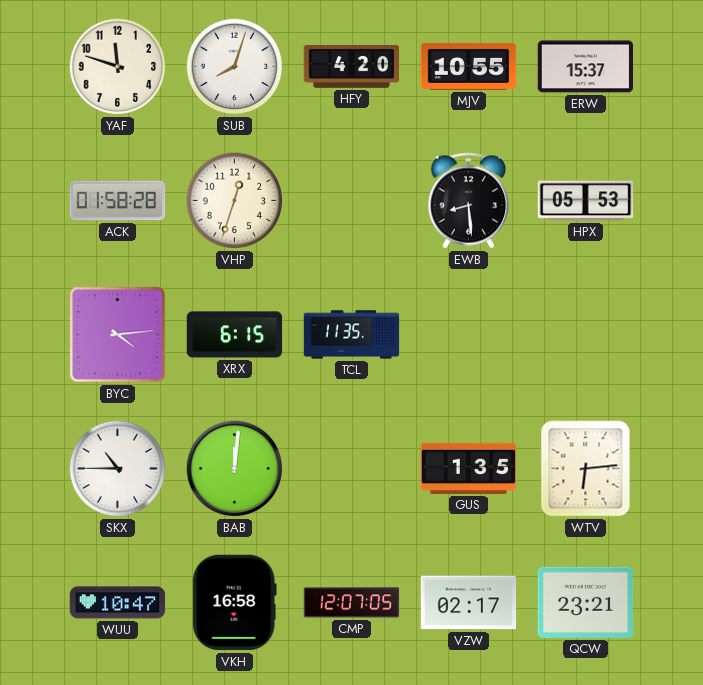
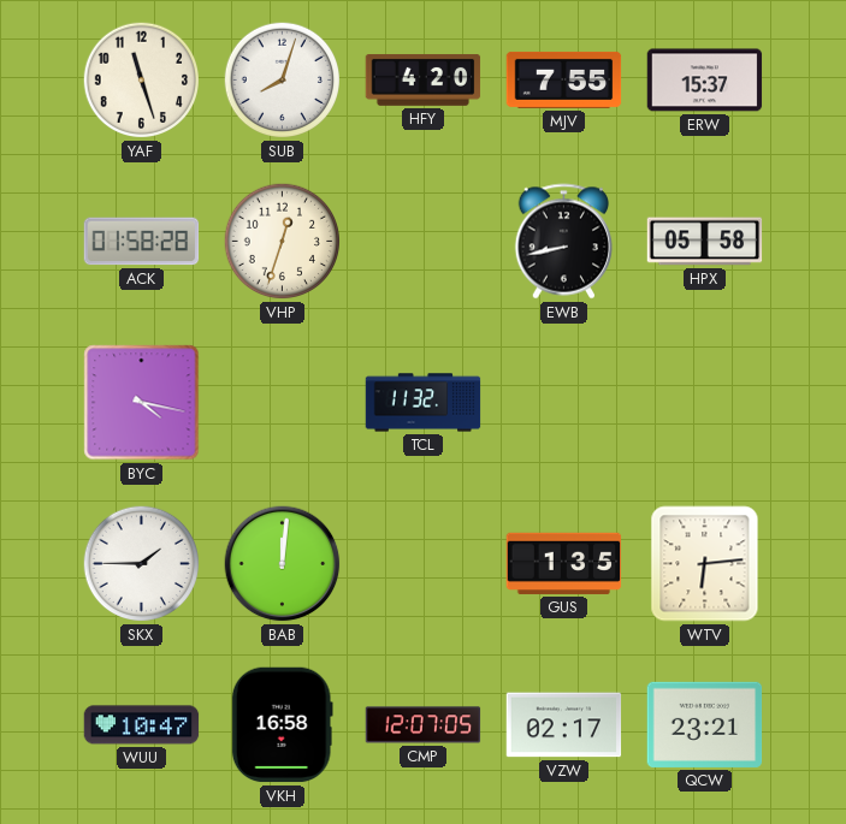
YAF: 11:48 -> 11:27 (142, 81)
MJV: 10:55 -> 7:55 (564, 79)
EWB: 8:29 -> 8:43 (563, 242)
HPX: 05:53 -> 05:58 (705, 242)
BYC: 4:14 -> 4:17 (142, 403)
XRX: 6:15 -> none (235, 335)
TCL: 11:35 -> 11:32 (424, 403)
SKX: 10:45 -> 1:45 (142, 564)
